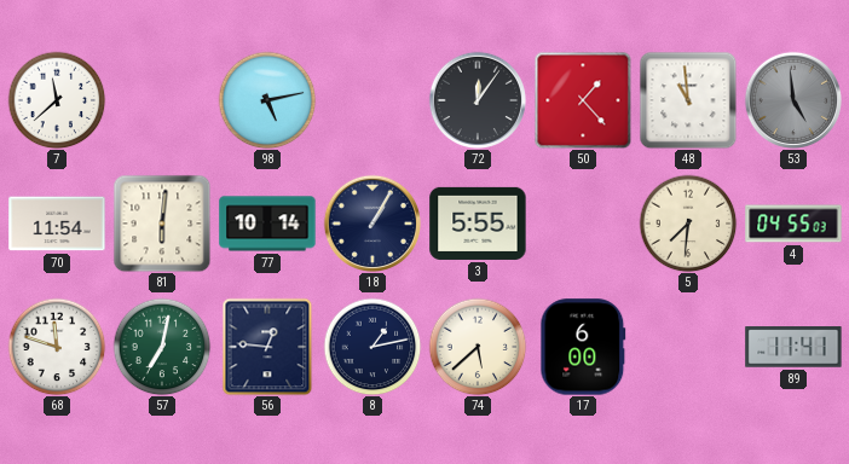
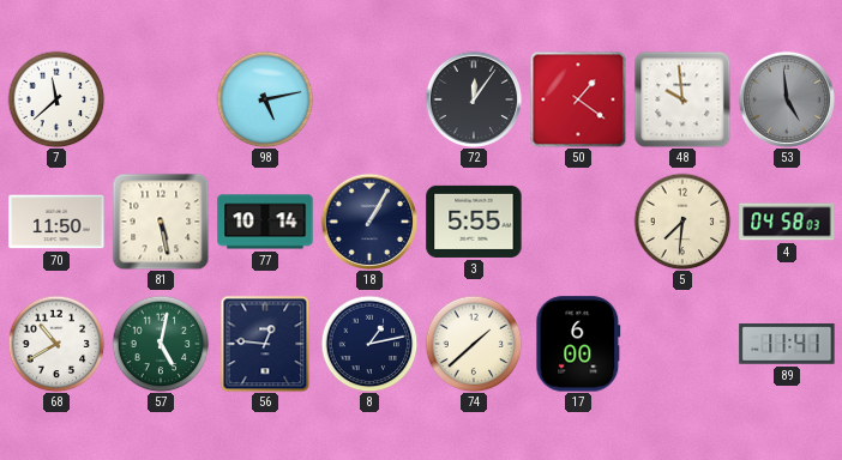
50: 1:23 -> 1:21 (578, 99)
48: 10:59 -> 9:59 (682, 99)
70: 11:54 -> 11:50 (56, 222)
81: 6:01 -> 5:28 (161, 222)
4: 04:55 -> 04:58 (787, 222)
68: 11:48 -> 10:40 (56, 344)
57: 7:02 -> 5:02 (161, 344)
74: 5:38 -> 1:38 (474, 344)
